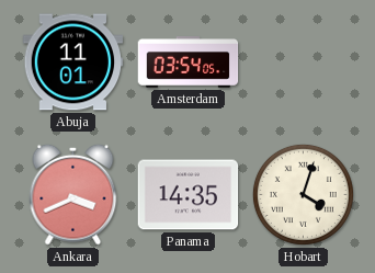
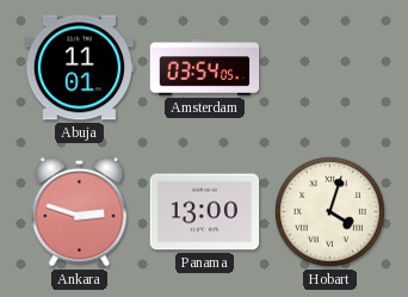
Ankara: 3:41 -> 2:48 (80, 211)
Panama: 14:35 -> 13:00 (205, 212)
